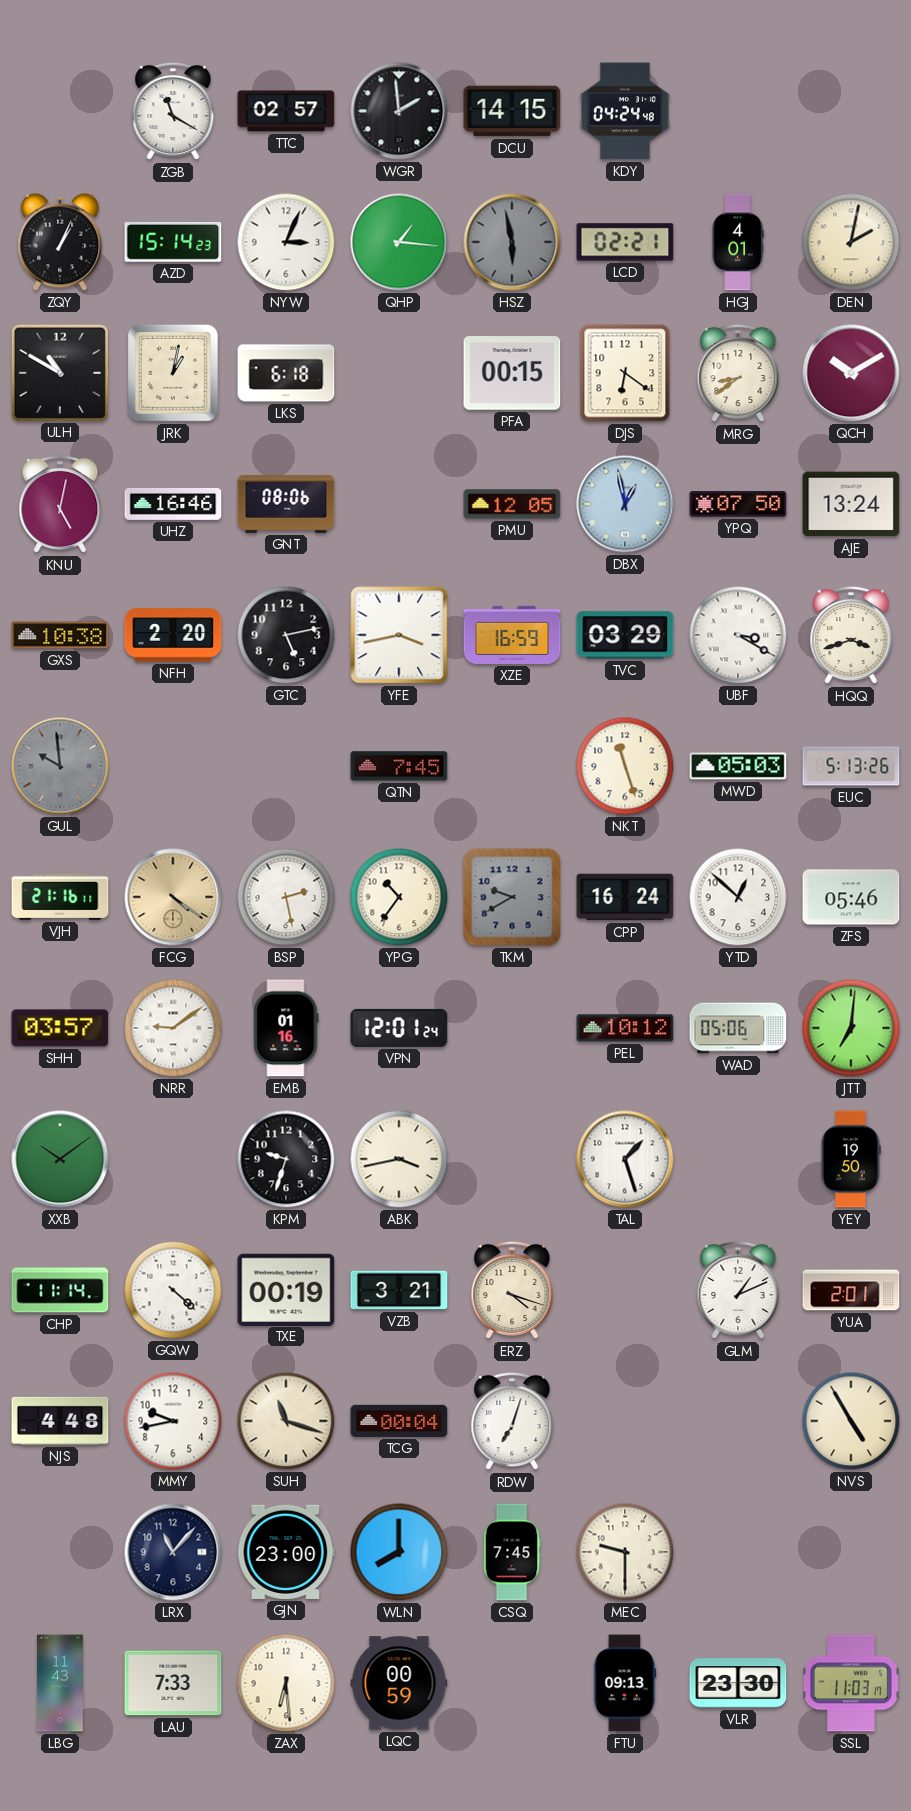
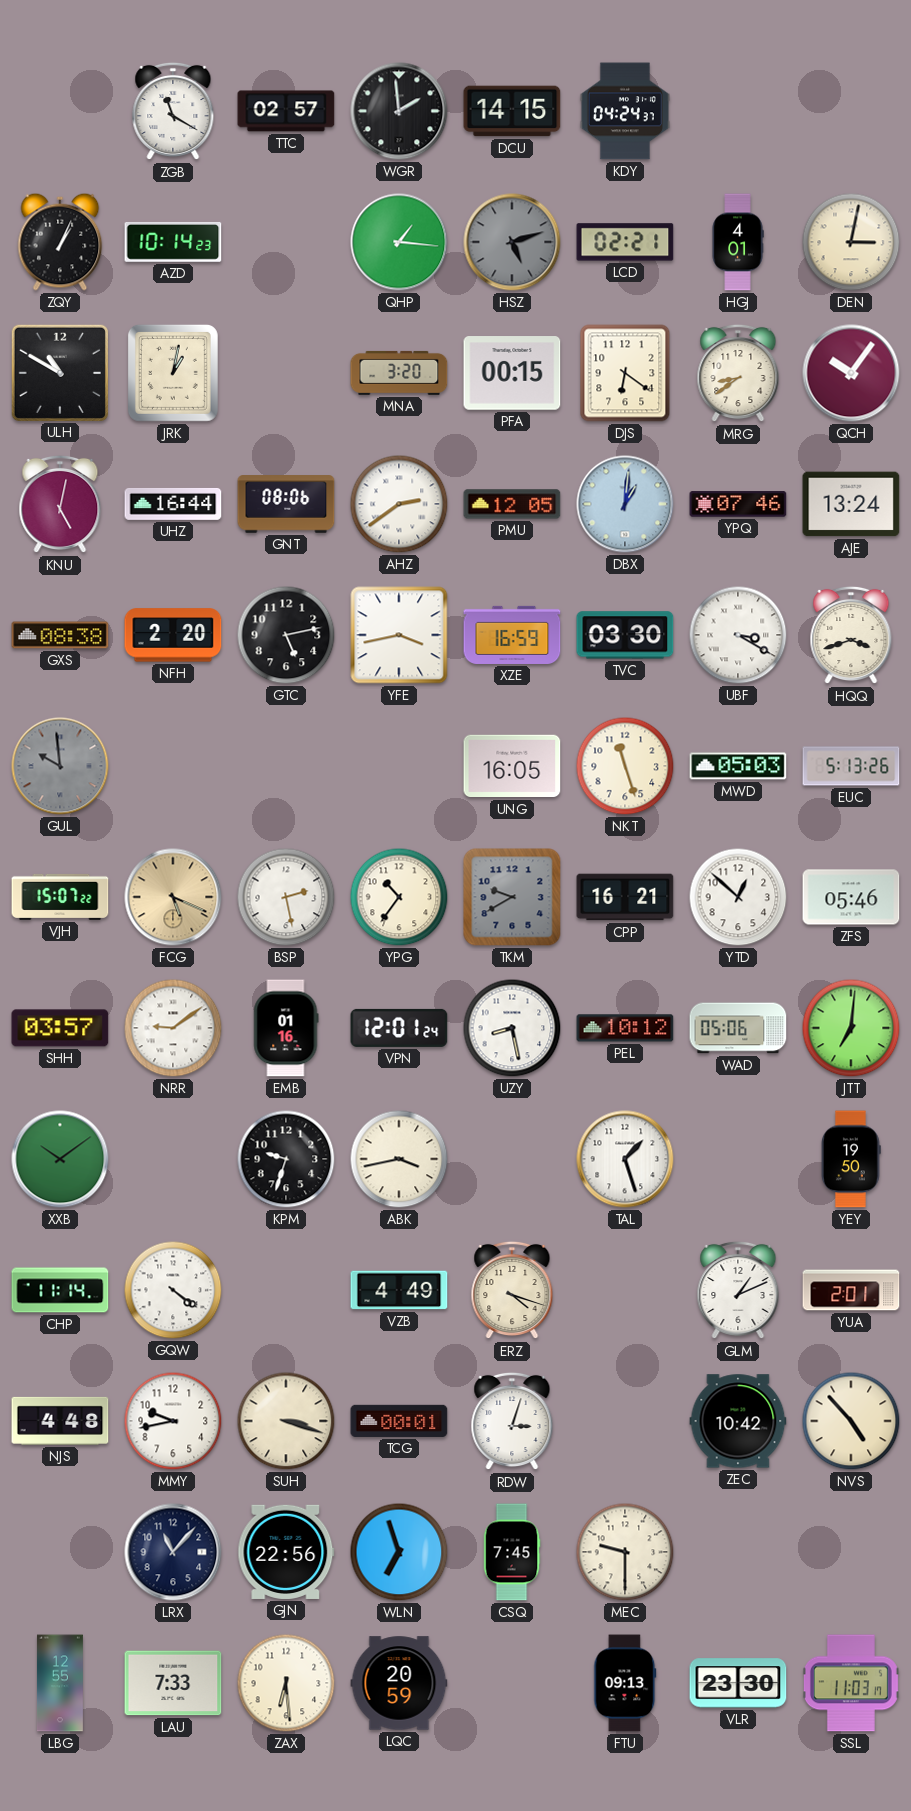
KDY: 04:24:48 -> 04:24:37 (625, 111)
AZD: 15:14 -> 10:14 (173, 242)
NYW: 3:04 -> none (286, 242)
HSZ: 5:58 -> 5:12 (512, 242)
DEN: 2:02 -> 3:02 (851, 242)
LKS: 6:18 -> none (286, 373)
MNA: none -> 3:20 (399, 373)
QCH: 10:10 -> 10:06 (851, 373)
UHZ: 16:46 -> 16:44 (173, 504)
AHZ: none -> 2:39 (399, 504)
DBX: 12:58 -> 1:01 (625, 504)
YPQ: 07:50 -> 07:46 (738, 504)
GXS: 10:38 -> 08:38 (60, 635)
TVC: 03:29 -> 03:30 (625, 635)
QTN: 7:45 -> none (399, 766)
UNG: none -> 16:05 (512, 766)
VJH: 21:16 -> 15:07 (60, 897)
FCG: 4:21 -> 5:19 (173, 897)
CPP: 16:24 -> 16:21 (625, 897)
UZY: none -> 8:28 (512, 1028)
GQW: 4:22 -> 4:21 (173, 1290)
TXE: 00:19 -> none (286, 1289)
VZB: 3:21 -> 4:49 (399, 1290)
SUH: 11:18 -> 3:18 (286, 1421)
TCG: 00:04 -> 00:01 (399, 1421)
RDW: 7:03 -> 3:03 (512, 1421)
ZEC: none -> 10:42 (738, 1421)
NVS: 4:55 -> 4:53 (851, 1421)
GJN: 23:00 -> 22:56 (286, 1552)
WLN: 8:00 -> 6:57 (399, 1552)
LBG: 11:43 -> 12:55 (60, 1683)
LQC: 00:59 -> 20:59 (399, 1683)
